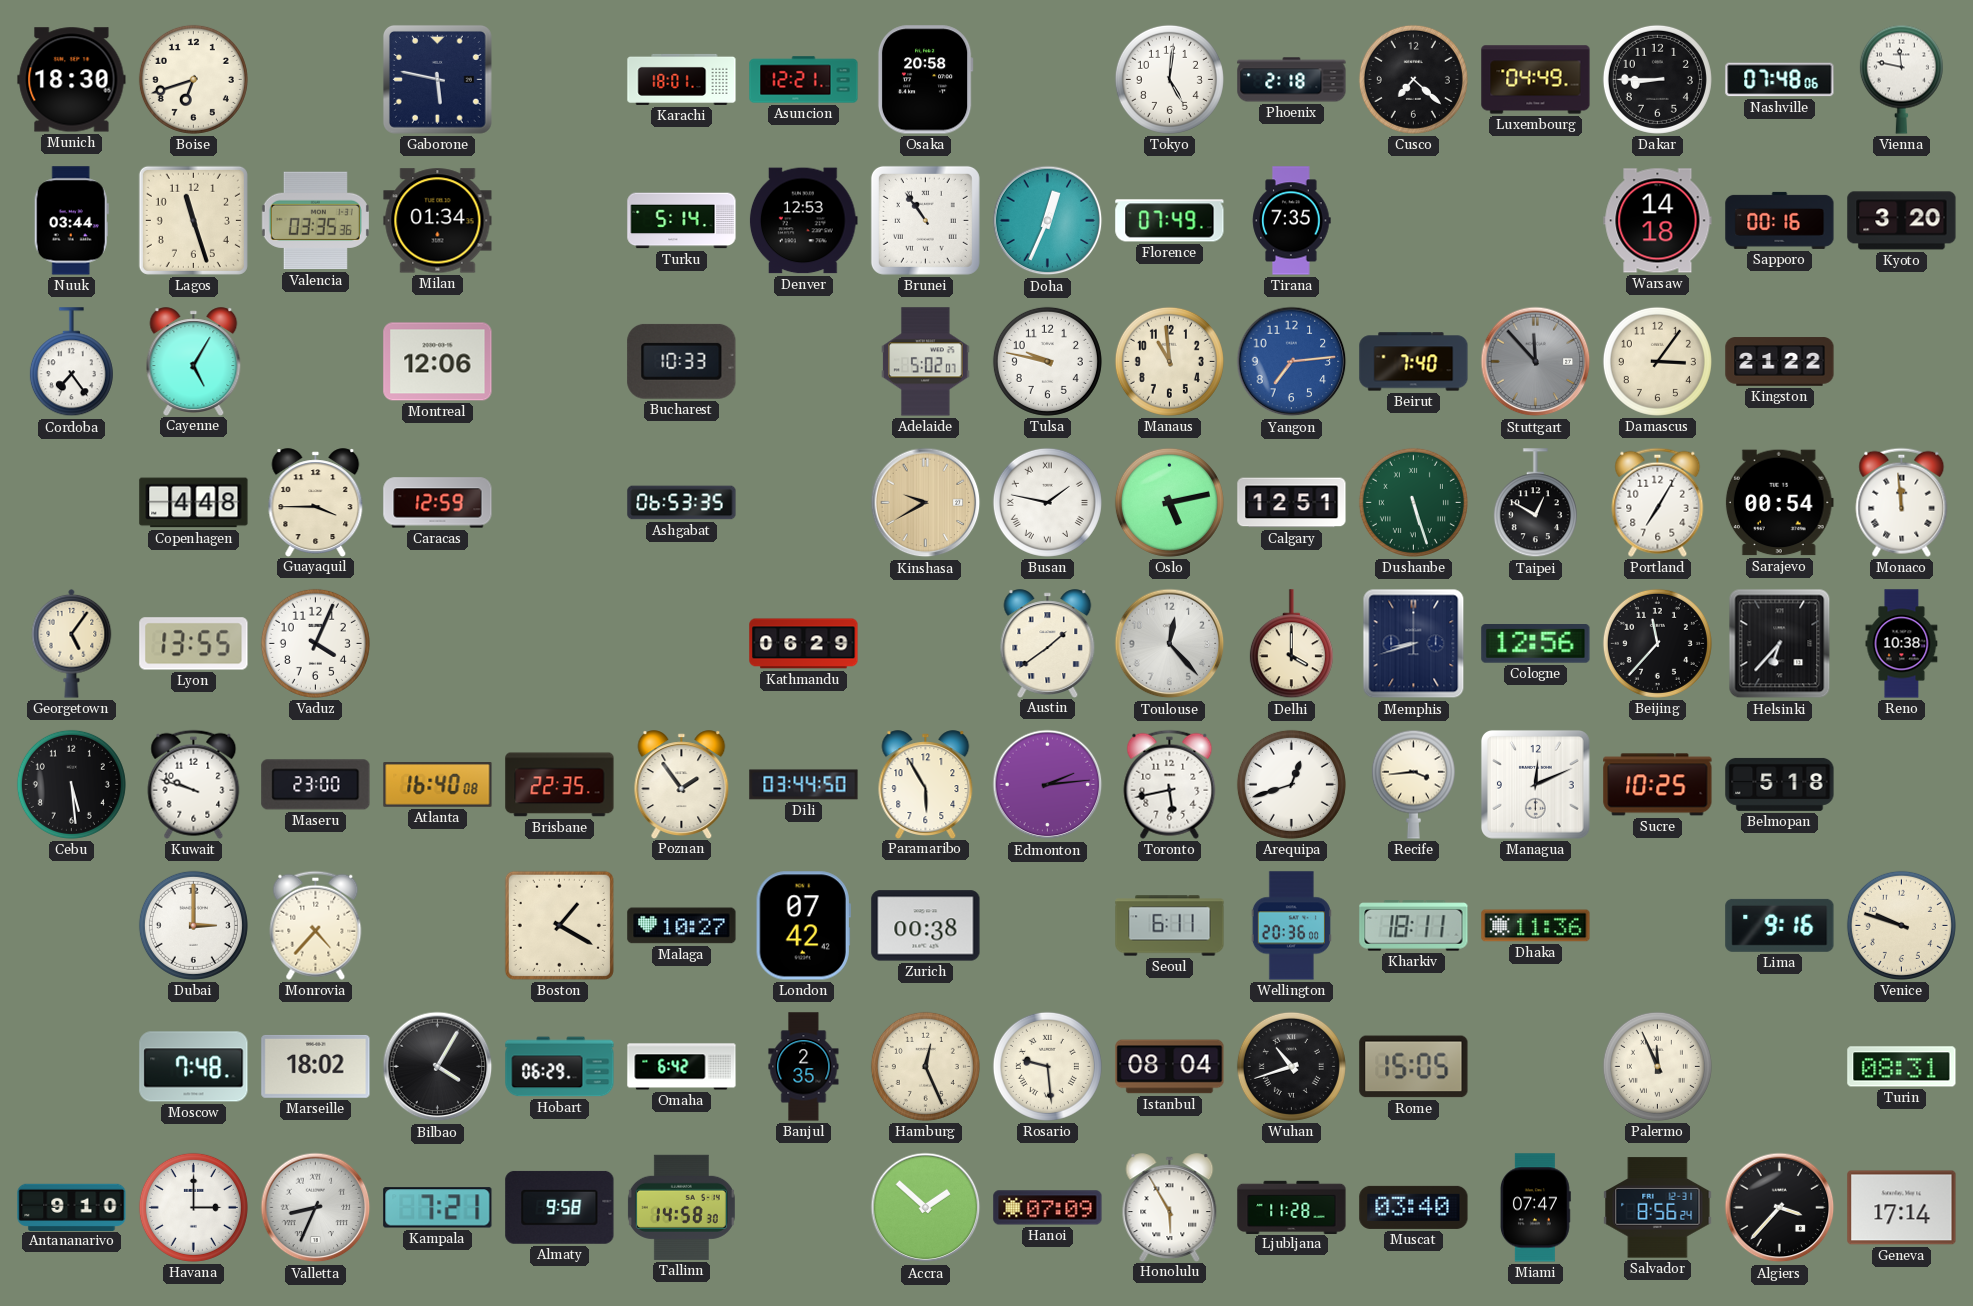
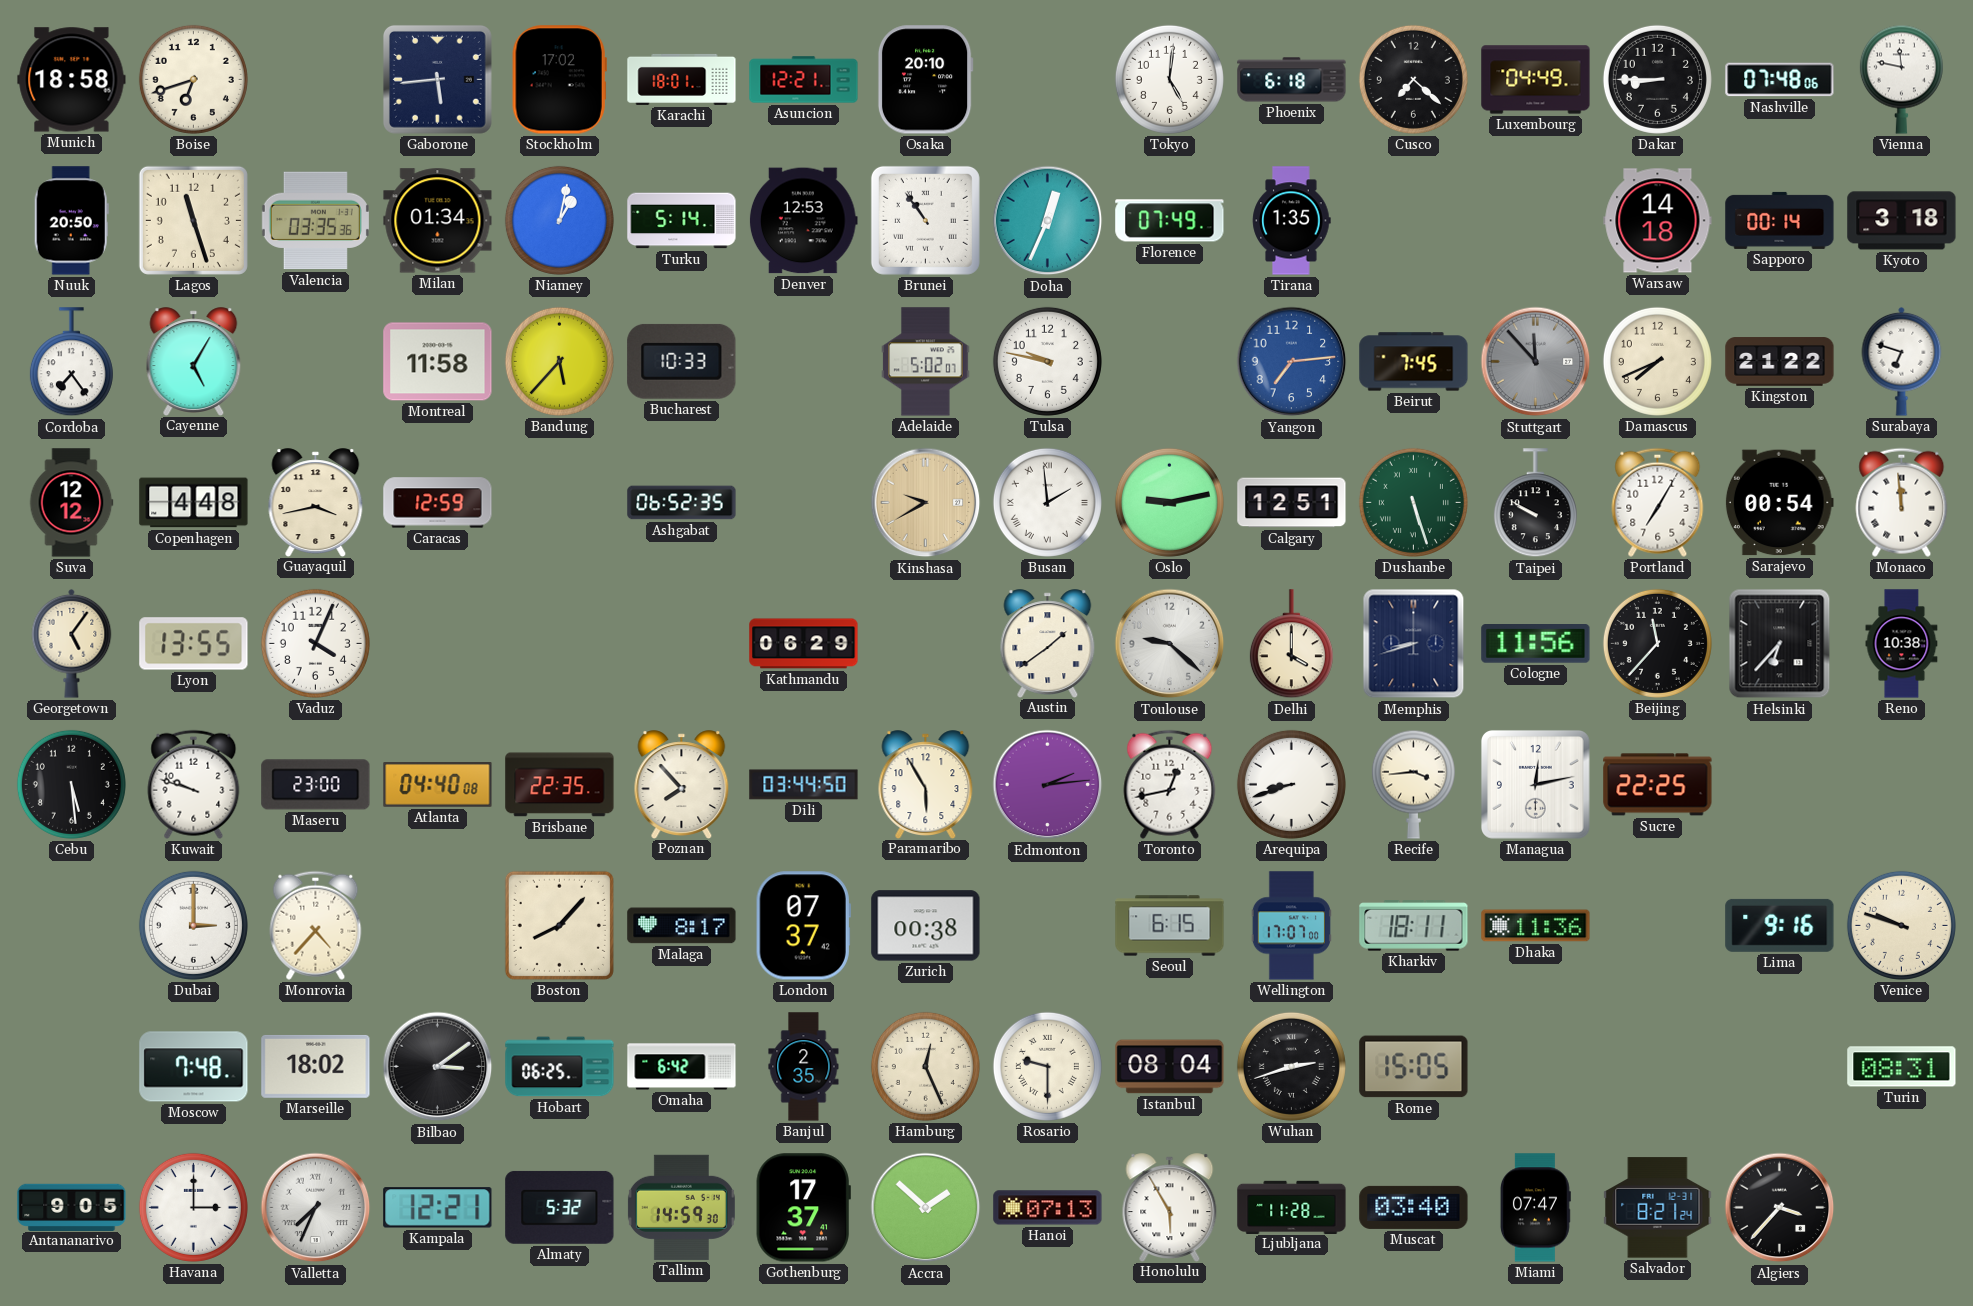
Munich: 18:30 -> 18:58 (72, 80)
Gaborone: 5:47 -> 5:44 (437, 79)
Stockholm: none -> 17:02 (559, 80)
Osaka: 20:58 -> 20:10 (925, 80)
Phoenix: 2:18 -> 6:18 (1292, 80)
Nuuk: 03:44 -> 20:50 (71, 221)
Niamey: none -> 1:02 (559, 220)
Tirana: 7:35 -> 1:35 (1292, 221)
Sapporo: 00:16 -> 00:14 (1780, 220)
Kyoto: 3:20 -> 3:18 (1902, 221)
Montreal: 12:06 -> 11:58 (438, 362)
Bandung: none -> 5:37 (559, 361)
Manaus: 10:59 -> none (1169, 361)
Beirut: 7:40 -> 7:45 (1414, 362)
Damascus: 3:06 -> 7:41 (1657, 361)
Surabaya: none -> 6:48 (1902, 361)
Suva: none -> 12:12 (71, 503)
Guayaquil: 3:45 -> 3:43 (316, 502)
Ashgabat: 06:53 -> 06:52 (682, 503)
Busan: 1:47 -> 1:59 (1047, 502)
Oslo: 5:13 -> 9:13 (1169, 502)
Taipei: 12:50 -> 9:50 (1535, 503)
Toulouse: 12:23 -> 9:22 (1170, 644)
Cologne: 12:56 -> 11:56 (1536, 644)
Atlanta: 16:40 -> 04:40 (438, 785)
Poznan: 1:54 -> 7:53 (682, 784)
Toronto: 5:43 -> 12:43 (1170, 784)
Arequipa: 12:42 -> 8:42 (1291, 784)
Managua: 12:11 -> 12:13 (1535, 784)
Sucre: 10:25 -> 22:25 (1658, 785)
Belmopan: 5:18 -> none (1780, 784)
Boston: 1:20 -> 8:07 (559, 925)
Malaga: 10:27 -> 8:17 (682, 926)
London: 07:42 -> 07:37 (803, 926)
Seoul: 6:11 -> 6:15 (1170, 926)
Wellington: 20:36 -> 17:07 (1291, 926)
Bilbao: 4:05 -> 3:09 (438, 1067)
Hobart: 06:29 -> 06:25 (560, 1067)
Rosario: 9:29 -> 9:30 (1047, 1066)
Wuhan: 10:42 -> 2:42 (1291, 1066)
Palermo: 11:56 -> none (1657, 1066)
Antananarivo: 9:10 -> 9:05 (72, 1207)
Valletta: 8:34 -> 7:34 (316, 1208)
Kampala: 7:21 -> 12:21 (438, 1208)
Almaty: 9:58 -> 5:32 (560, 1207)
Tallinn: 14:58 -> 14:59 (681, 1207)
Gothenburg: none -> 17:37 (803, 1208)
Hanoi: 07:09 -> 07:13 (1048, 1208)
Salvador: 8:56 -> 8:21 (1658, 1208)
Geneva: 17:14 -> none (1902, 1208)
